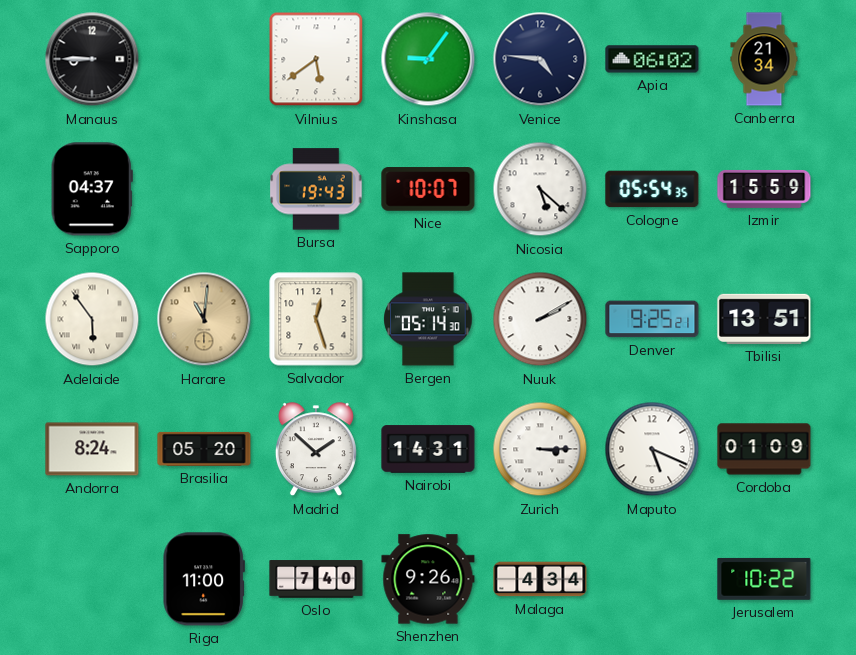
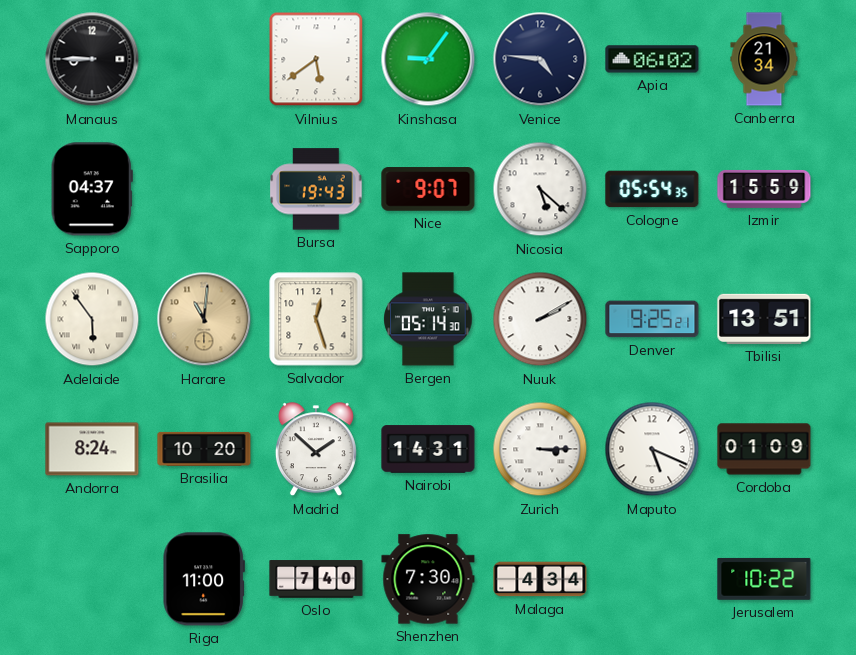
Nice: 10:07 -> 9:07 (428, 189)
Brasilia: 05:20 -> 10:20 (204, 449)
Shenzhen: 9:26 -> 7:30 (428, 579)
